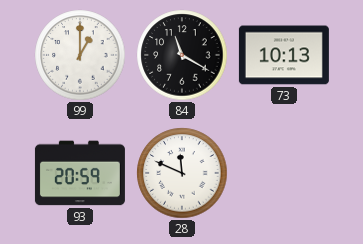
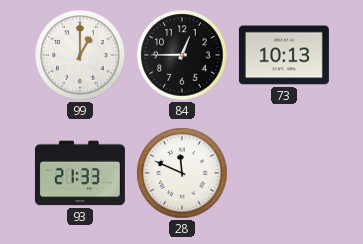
84: 11:20 -> 12:45 (182, 55)
93: 20:59 -> 21:33 (80, 173)
